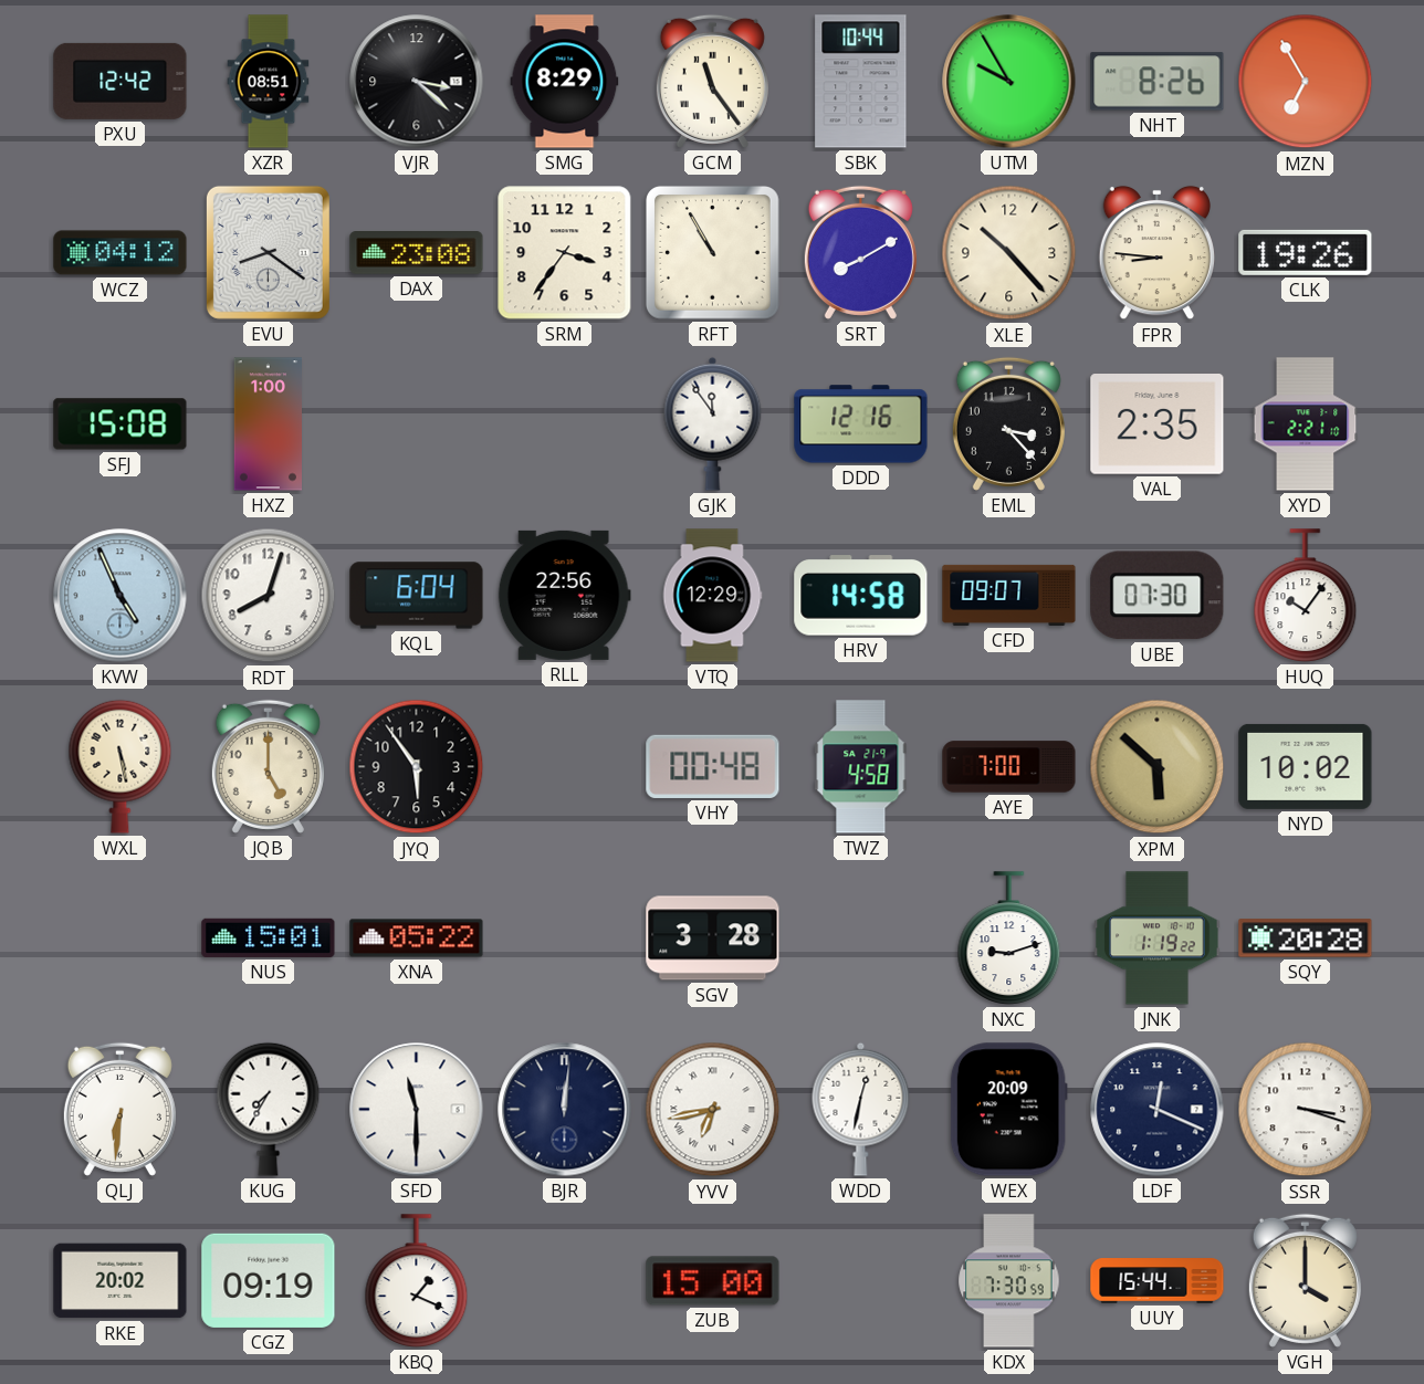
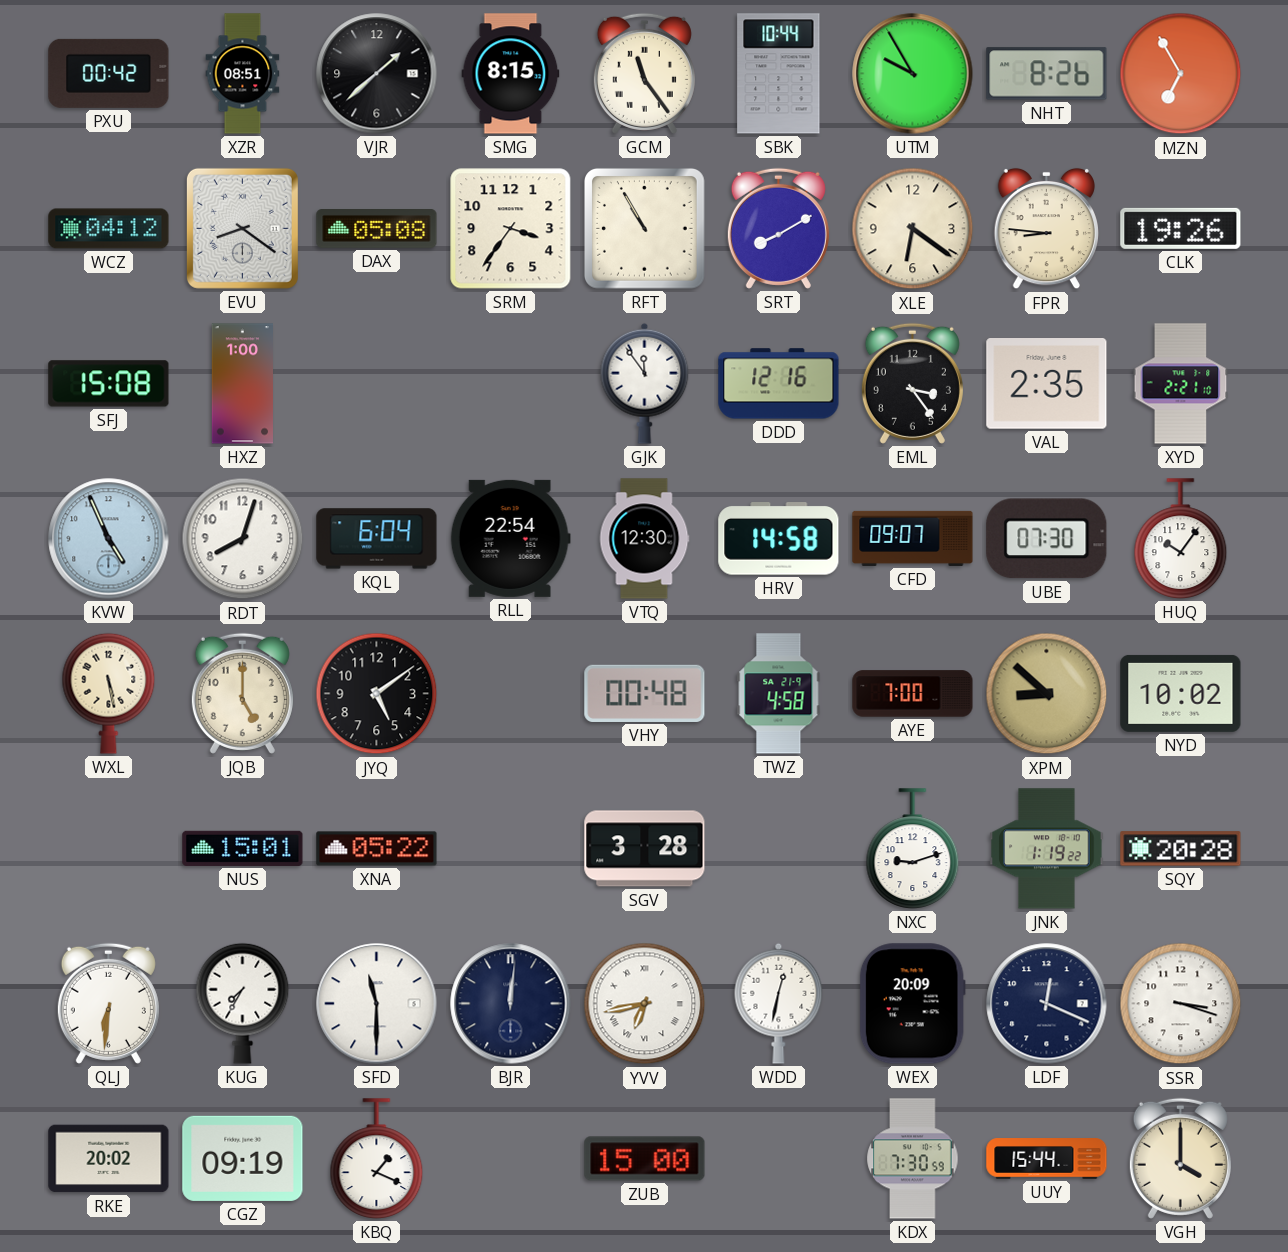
PXU: 12:42 -> 00:42 (109, 73)
VJR: 3:22 -> 1:38 (377, 74)
SMG: 8:29 -> 8:15 (511, 74)
DAX: 23:08 -> 05:08 (377, 229)
XLE: 10:23 -> 6:21 (913, 229)
EML: 3:23 -> 3:24 (912, 383)
RLL: 22:56 -> 22:54 (510, 538)
VTQ: 12:29 -> 12:30 (644, 539)
JYQ: 5:54 -> 5:09 (377, 694)
XPM: 5:52 -> 8:52 (1047, 694)
